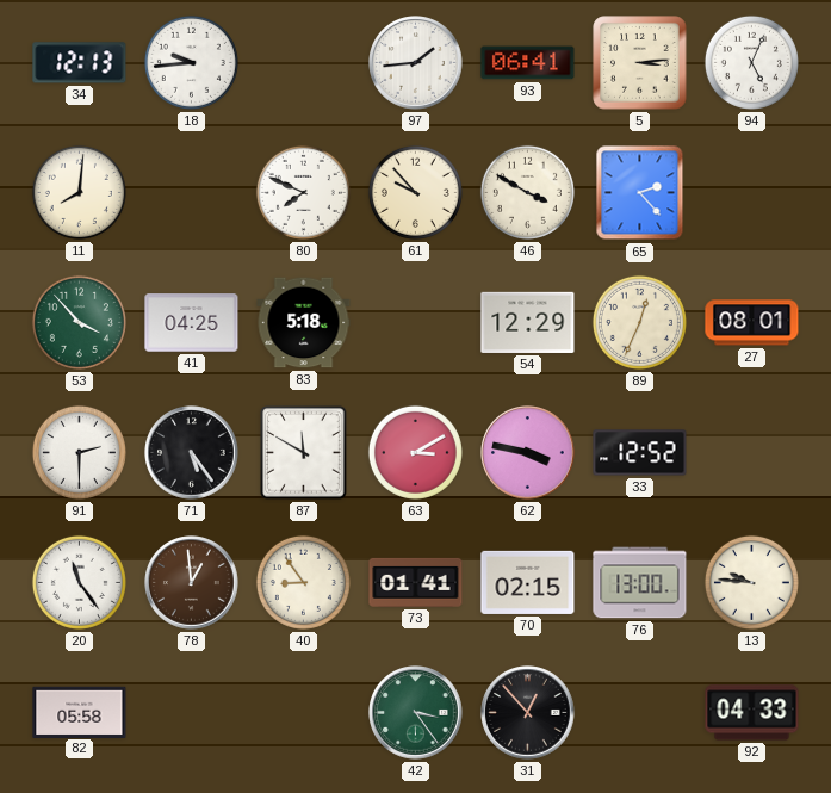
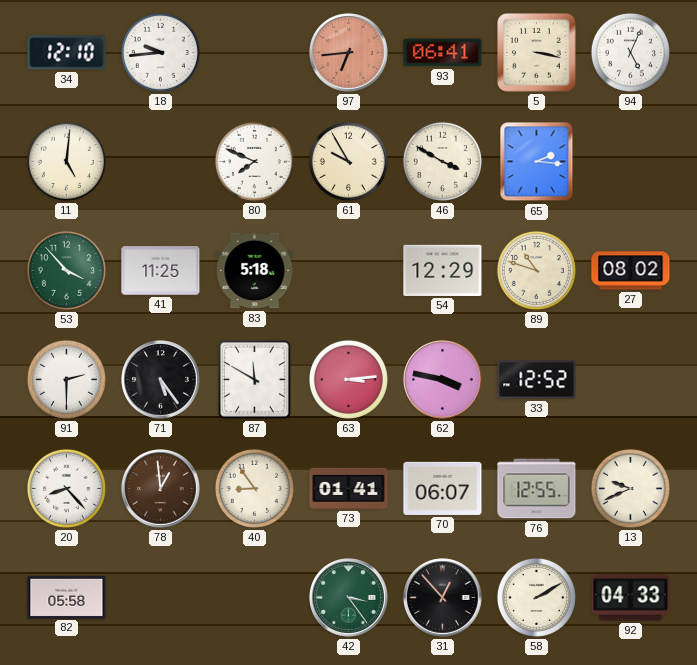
34: 12:13 -> 12:10 (67, 53)
97: 1:44 -> 6:44 (349, 53)
97 dial: white -> salmon (349, 53)
5: 3:14 -> 3:17 (537, 53)
11: 8:01 -> 5:01 (66, 161)
61: 9:53 -> 9:55 (348, 161)
65: 2:23 -> 2:16 (537, 162)
41: 04:25 -> 11:25 (161, 271)
89: 12:34 -> 10:48 (536, 270)
27: 08:01 -> 08:02 (631, 271)
63: 3:10 -> 3:14 (348, 379)
20: 11:24 -> 8:23 (66, 488)
70: 02:15 -> 06:07 (443, 488)
76: 13:00 -> 12:55 (537, 489)
13: 9:46 -> 9:41 (630, 488)
58: none -> 2:10 (536, 597)
